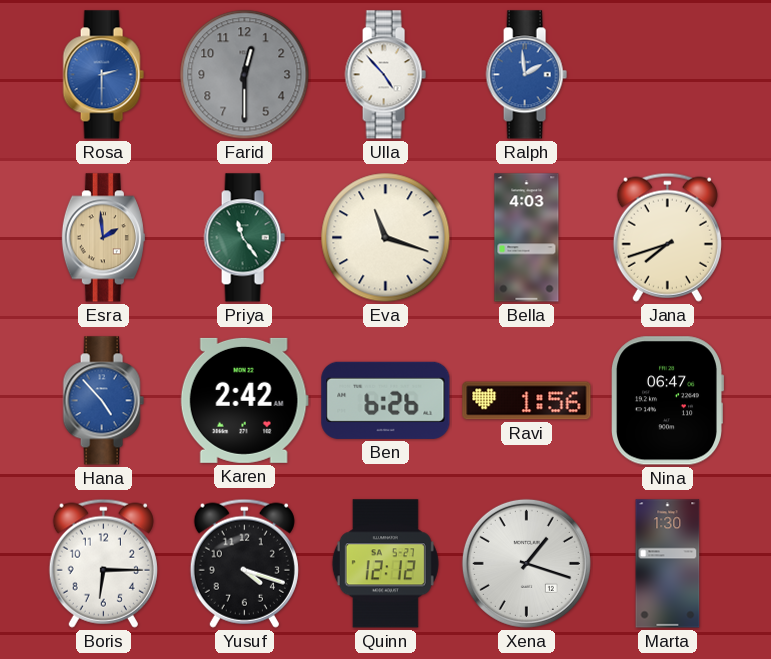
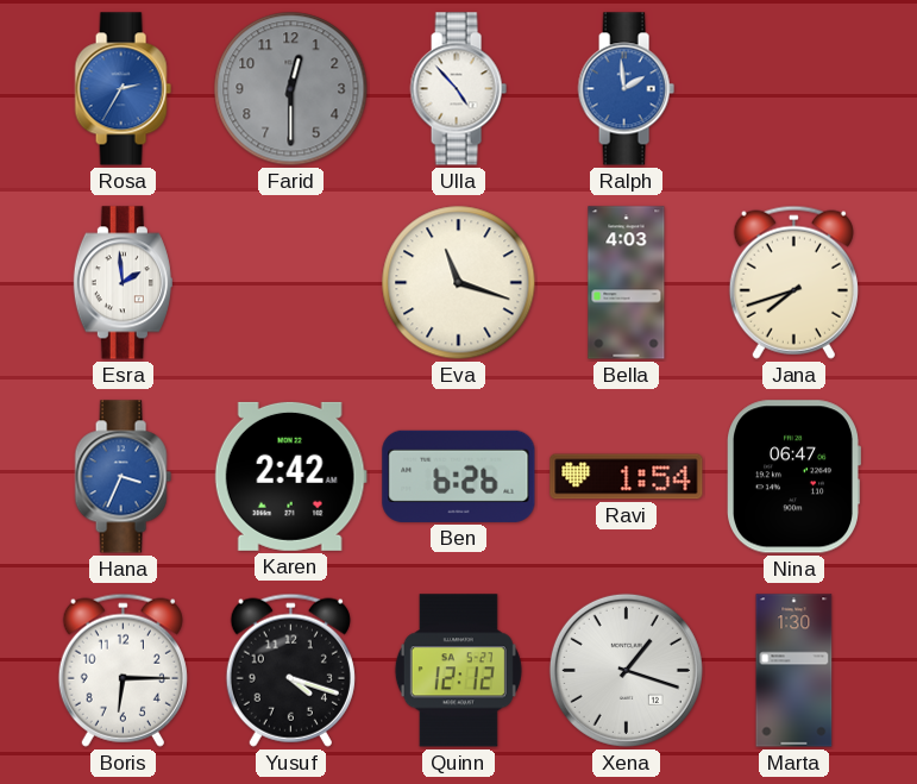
Rosa: 2:30 -> 2:35 (123, 89)
Esra dial: champagne -> white (123, 283)
Priya: 11:24 -> none (244, 238)
Hana: 4:53 -> 3:34 (123, 477)
Ravi: 1:56 -> 1:54 (627, 477)
